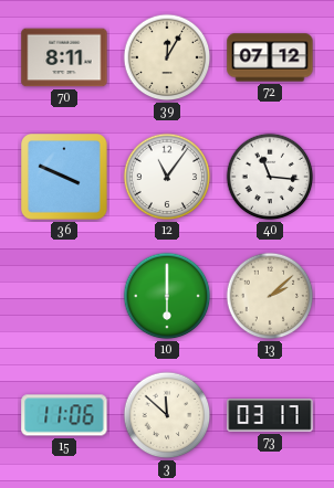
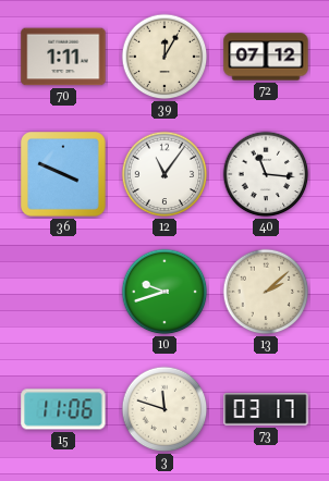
70: 8:11 -> 1:11 (63, 57)
10: 6:00 -> 9:42 (164, 292)
3: 11:52 -> 11:48 (164, 409)
